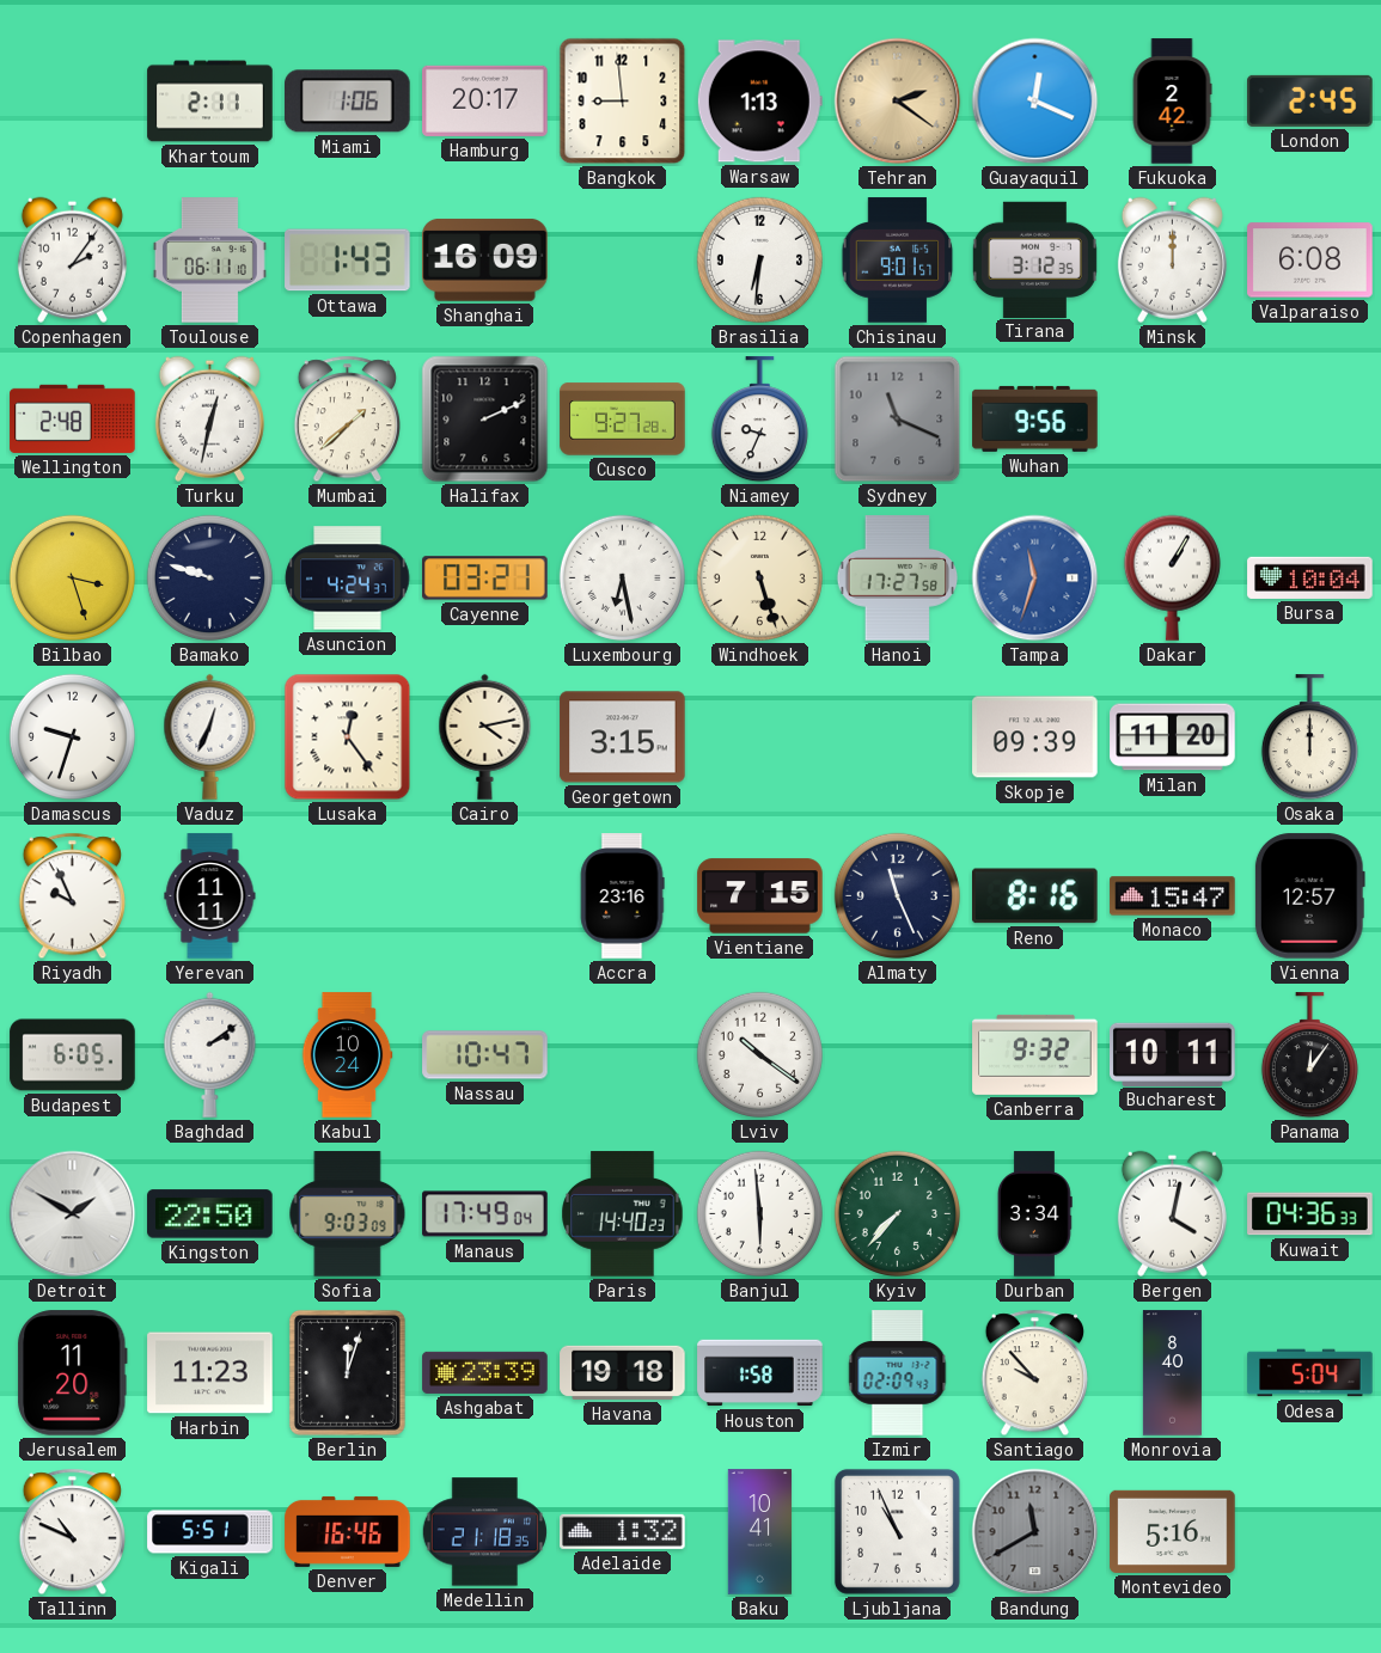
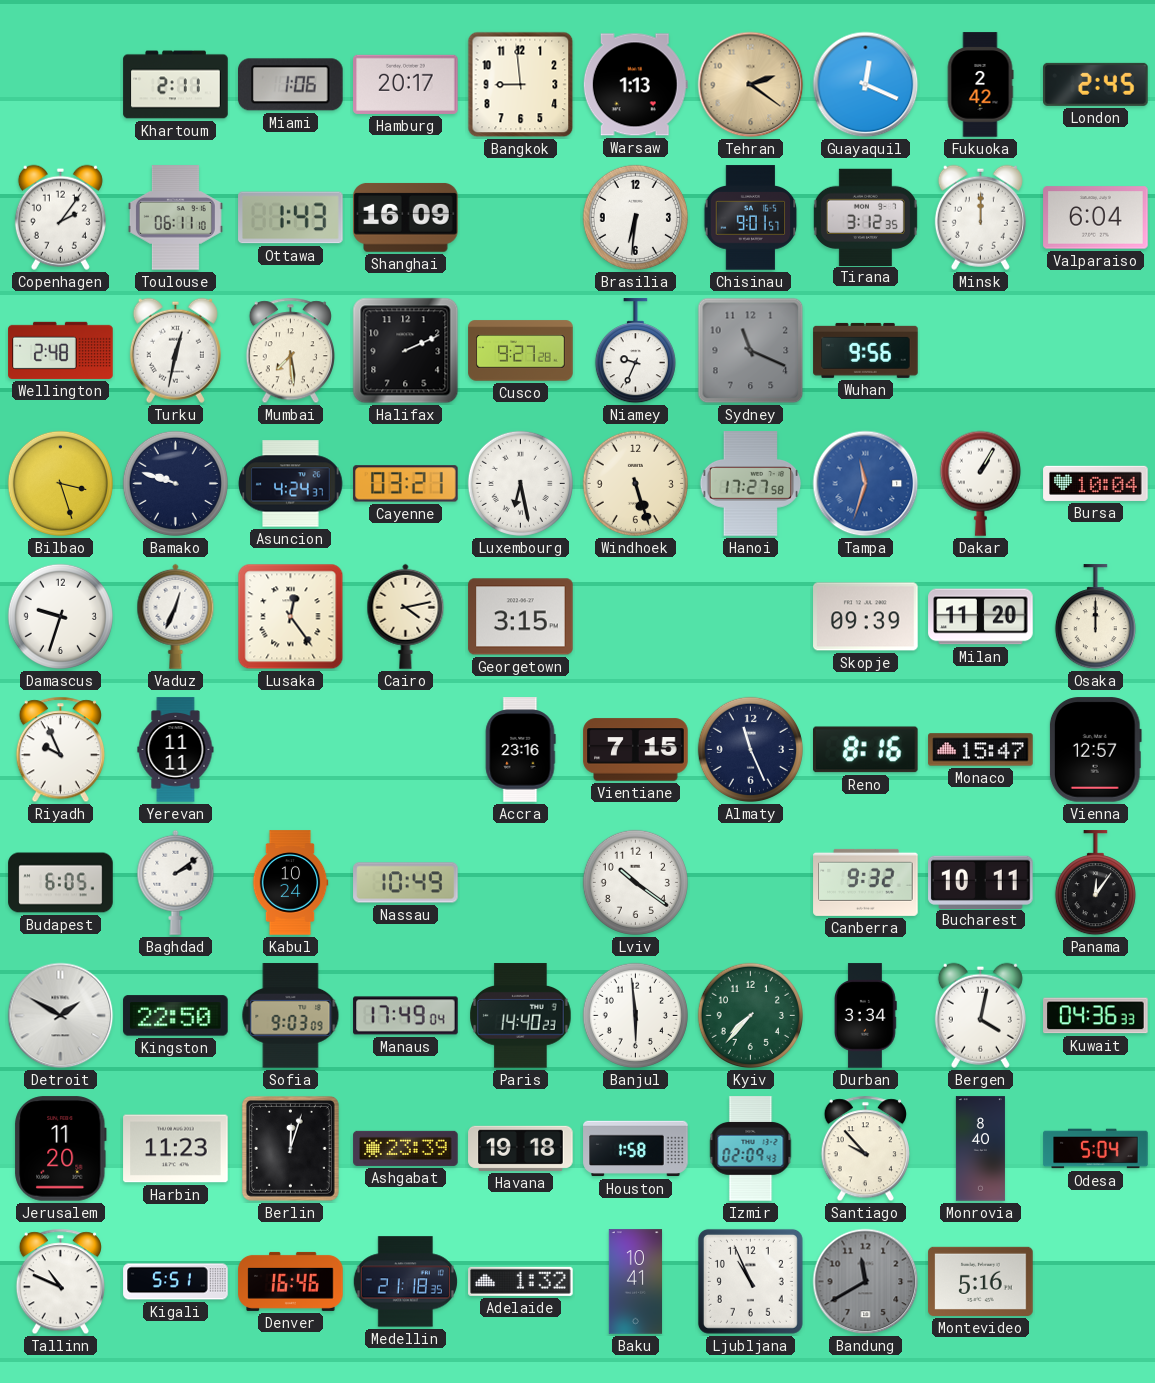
Valparaiso: 6:08 -> 6:04 (1096, 218)
Mumbai: 1:38 -> 7:29 (290, 351)
Nassau: 10:47 -> 10:49 (406, 883)
